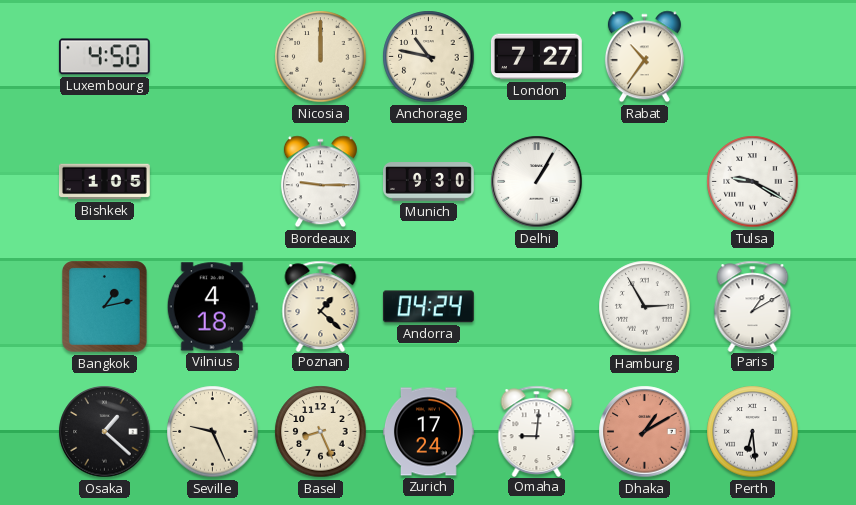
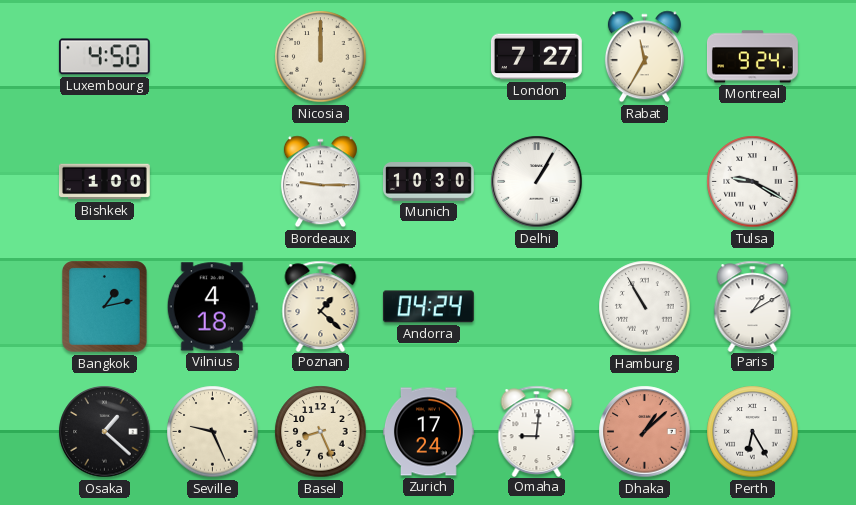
Anchorage: 10:47 -> none (429, 57)
Rabat: 10:36 -> 11:35 (644, 57)
Montreal: none -> 9:24 (753, 57)
Bishkek: 1:05 -> 1:00 (104, 182)
Munich: 9:30 -> 10:30 (429, 182)
Hamburg: 2:55 -> 10:55 (645, 307)
Dhaka: 1:10 -> 1:08 (645, 432)
Perth: 6:29 -> 6:25 (753, 432)
